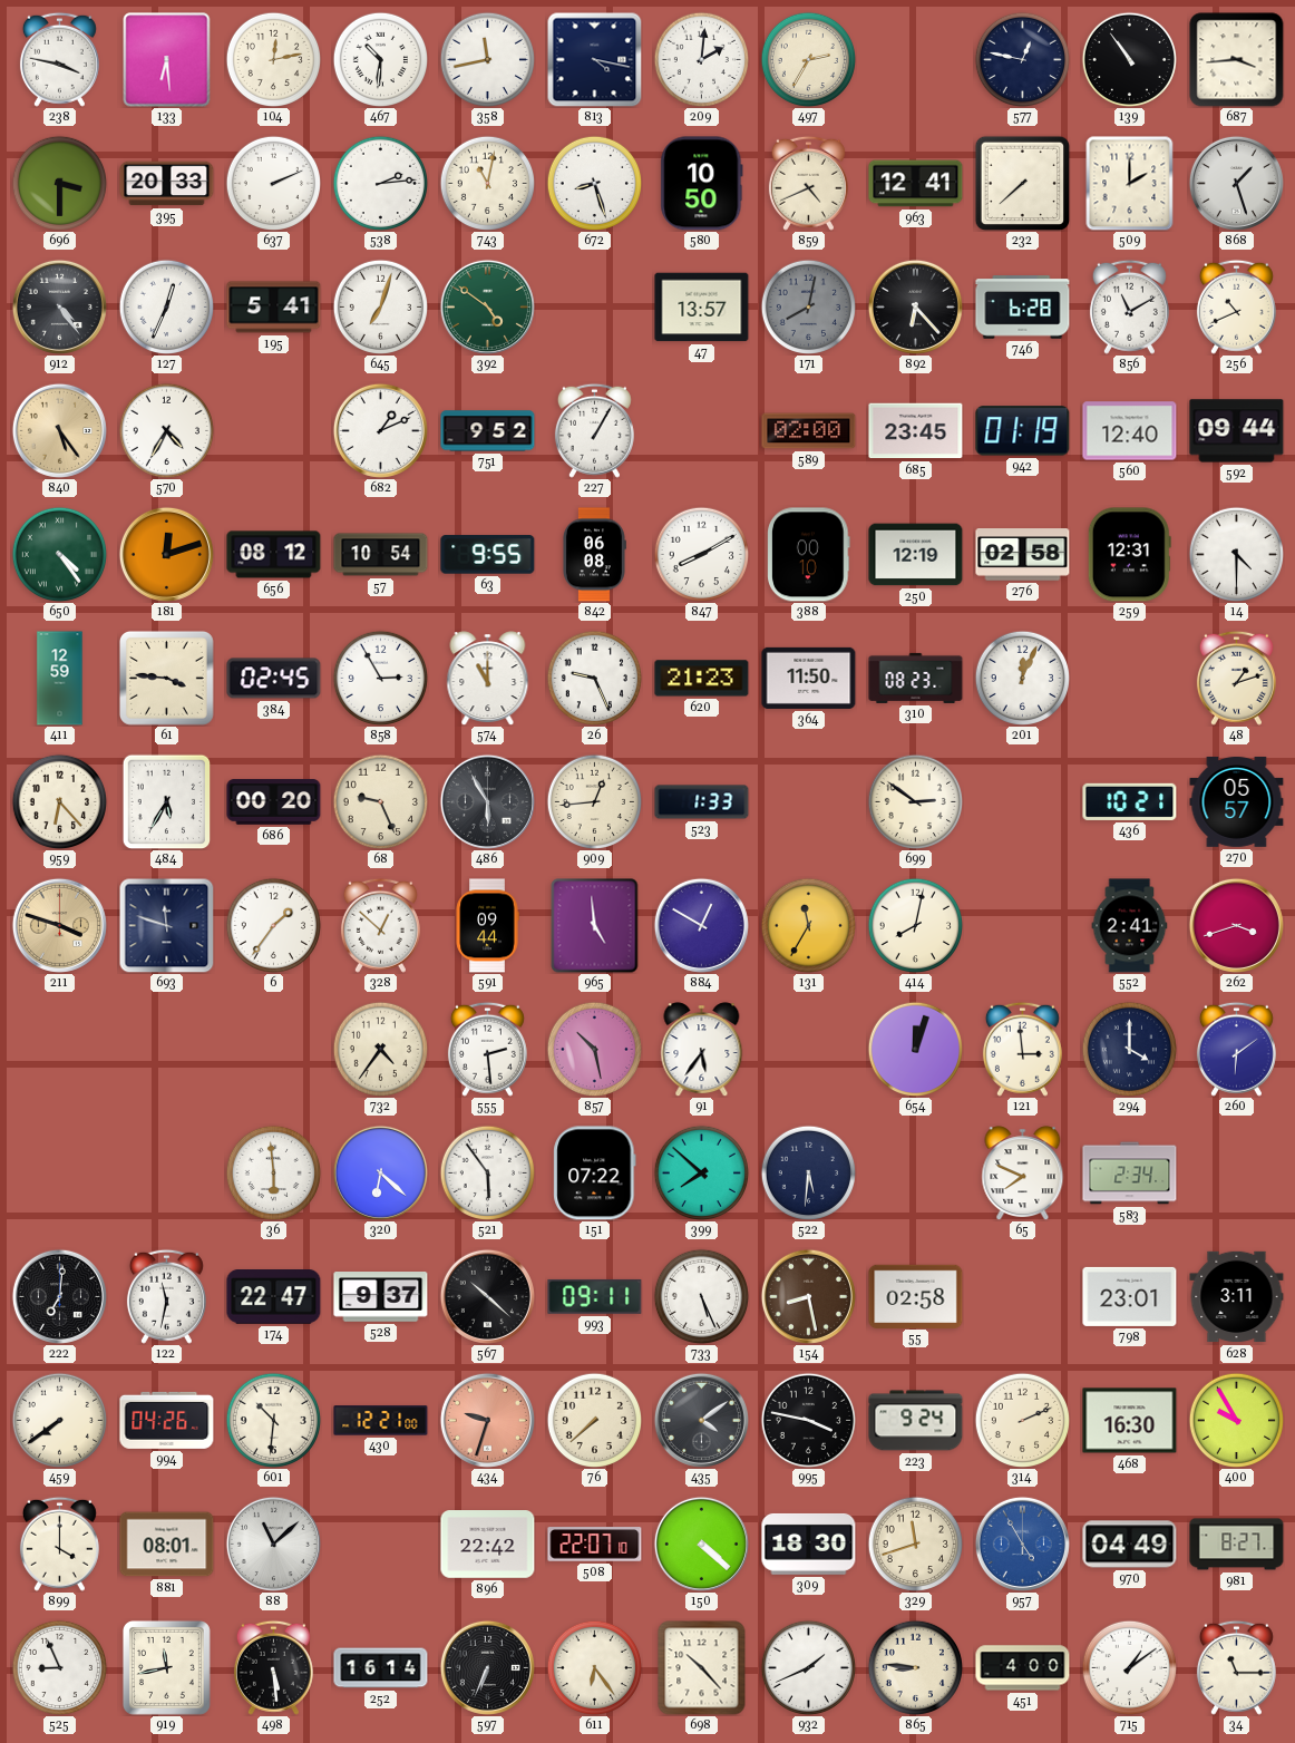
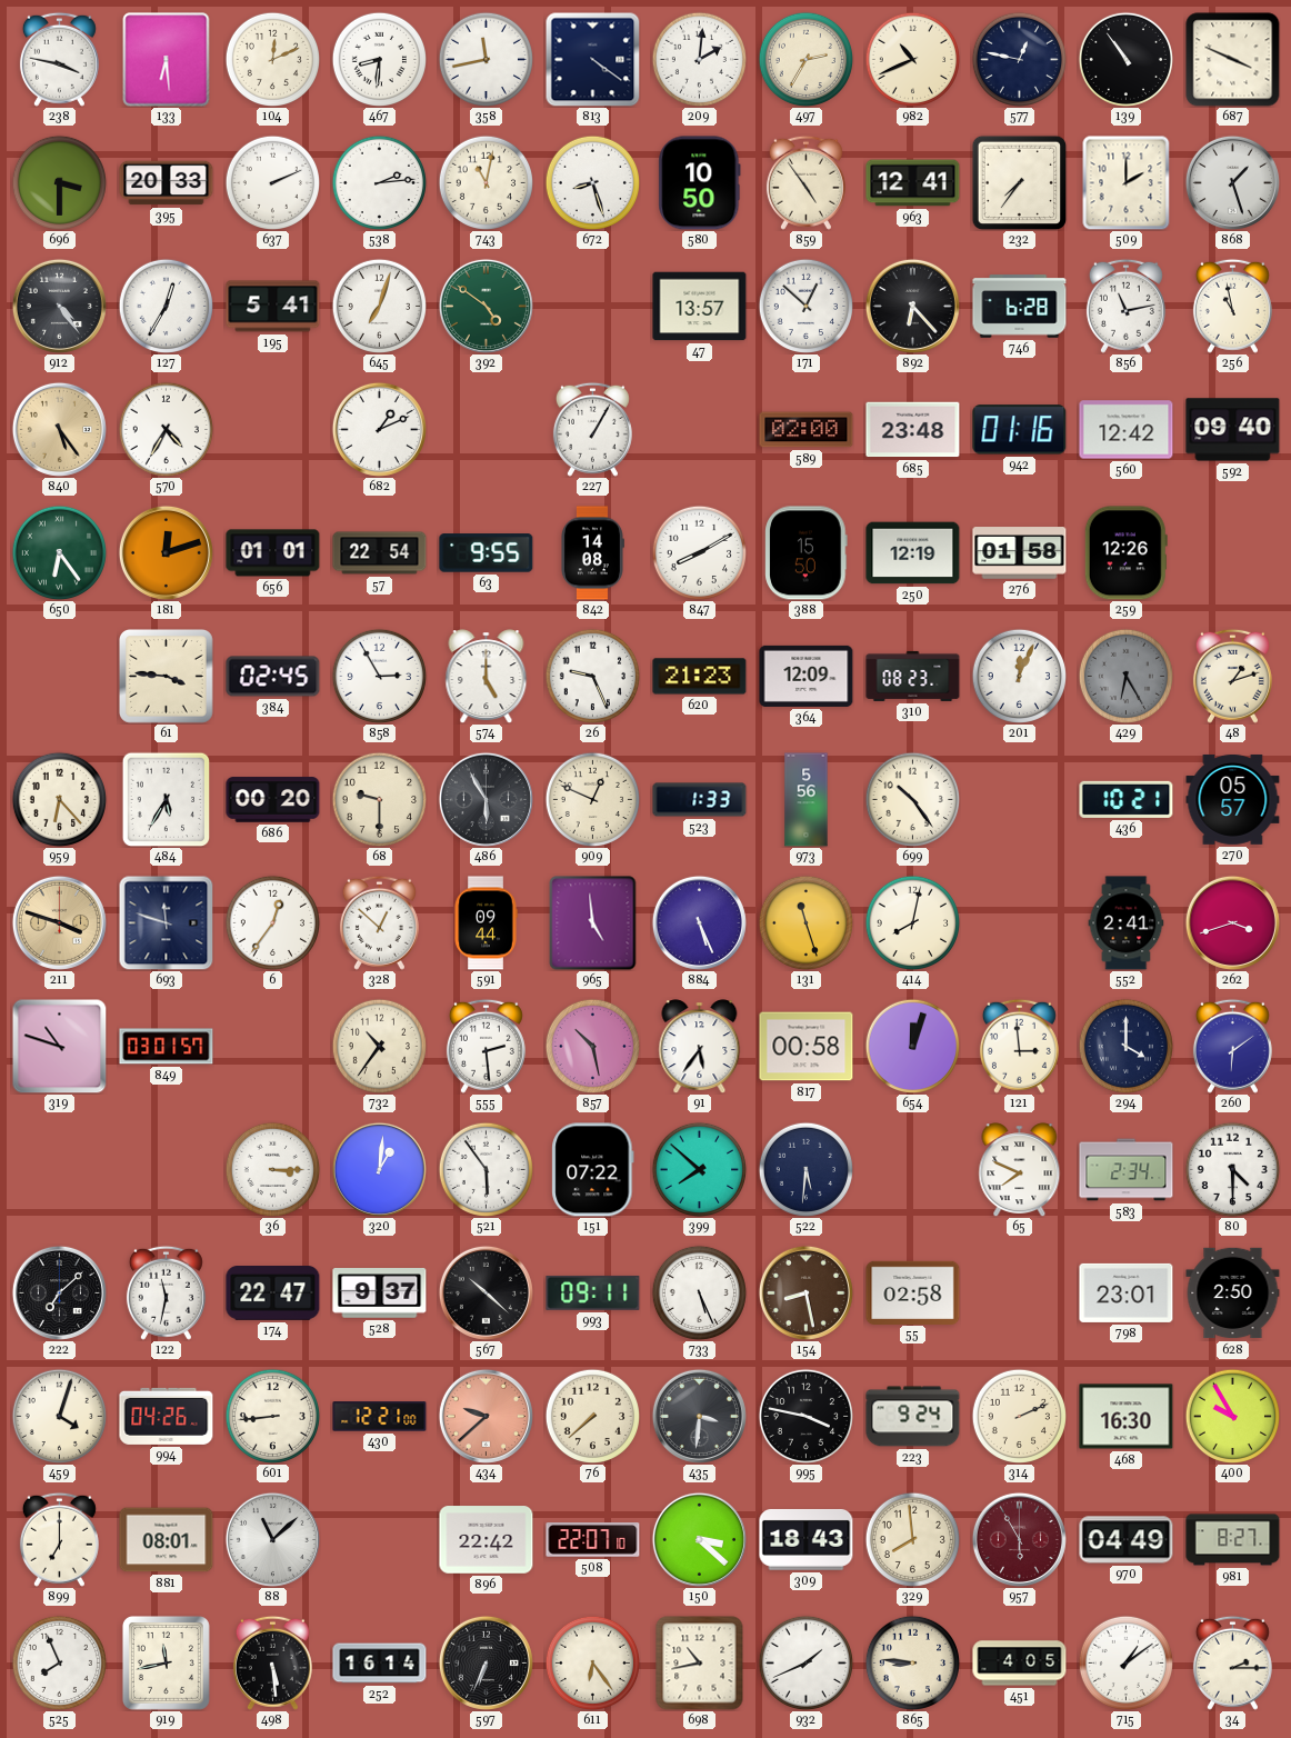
104: 12:13 -> 12:11 (272, 59)
467: 10:31 -> 8:31 (379, 59)
813: 4:17 -> 4:21 (592, 59)
982: none -> 10:41 (912, 59)
687: 3:44 -> 3:49 (1233, 60)
859: 4:41 -> 4:54 (805, 182)
232: 7:38 -> 7:36 (1019, 182)
127: 12:34 -> 12:35 (166, 306)
171: 8:02 -> 12:52 (805, 306)
171 dial: grey -> white (805, 306)
856: 11:10 -> 11:13 (1125, 306)
256: 10:41 -> 10:58 (1232, 306)
751: 9:52 -> none (488, 431)
685: 23:45 -> 23:48 (913, 430)
942: 01:19 -> 01:16 (1020, 430)
560: 12:40 -> 12:42 (1127, 430)
592: 09:44 -> 09:40 (1233, 430)
650: 4:24 -> 6:24 (59, 552)
656: 08:12 -> 01:01 (273, 553)
57: 10:54 -> 22:54 (380, 553)
842: 06:08 -> 14:08 (593, 553)
388: 00:10 -> 15:50 (807, 553)
276: 02:58 -> 01:58 (1020, 553)
259: 12:31 -> 12:26 (1125, 553)
14: 4:30 -> none (1236, 554)
411: 12:59 -> none (60, 679)
574: 11:00 -> 5:00 (487, 677)
364: 11:50 -> 12:09 (807, 676)
429: none -> 6:25 (1125, 676)
68: 9:26 -> 9:30 (379, 799)
909: 12:44 -> 12:49 (592, 799)
973: none -> 5:56 (807, 800)
699: 2:51 -> 10:24 (912, 799)
6: 1:36 -> 12:36 (272, 922)
884: 12:50 -> 5:26 (699, 922)
131: 11:35 -> 11:27 (805, 922)
319: none -> 10:48 (59, 1046)
849: none -> 03:01 (167, 1047)
732: 4:36 -> 10:36 (379, 1046)
817: none -> 00:58 (807, 1047)
36: 5:59 -> 3:15 (272, 1169)
320: 6:22 -> 1:01 (379, 1169)
80: none -> 4:30 (1232, 1169)
222: 7:01 -> 7:08 (59, 1292)
628: 3:11 -> 2:50 (1233, 1293)
459: 7:39 -> 4:03 (59, 1416)
601: 10:31 -> 8:44 (272, 1416)
434: 9:33 -> 9:38 (486, 1416)
435: 4:09 -> 3:31 (699, 1416)
899: 4:00 -> 7:00 (59, 1539)
150: 4:22 -> 3:22 (699, 1539)
309: 18:30 -> 18:43 (807, 1539)
329: 11:42 -> 7:59 (912, 1539)
957: 4:55 -> 5:55 (1019, 1539)
957 dial: blue -> burgundy (1019, 1539)
525: 8:56 -> 7:56 (59, 1662)
698: 10:23 -> 10:43 (700, 1664)
451: 4:00 -> 4:05 (1020, 1664)
34: 11:15 -> 2:15 (1232, 1662)
